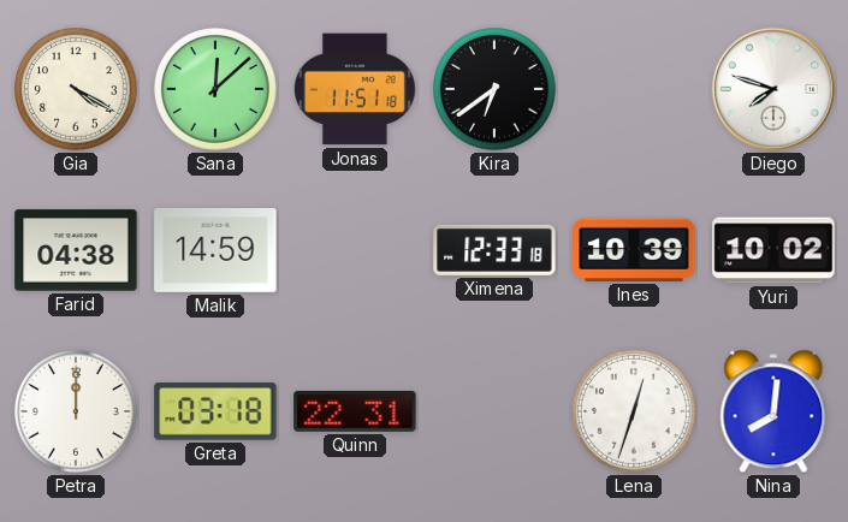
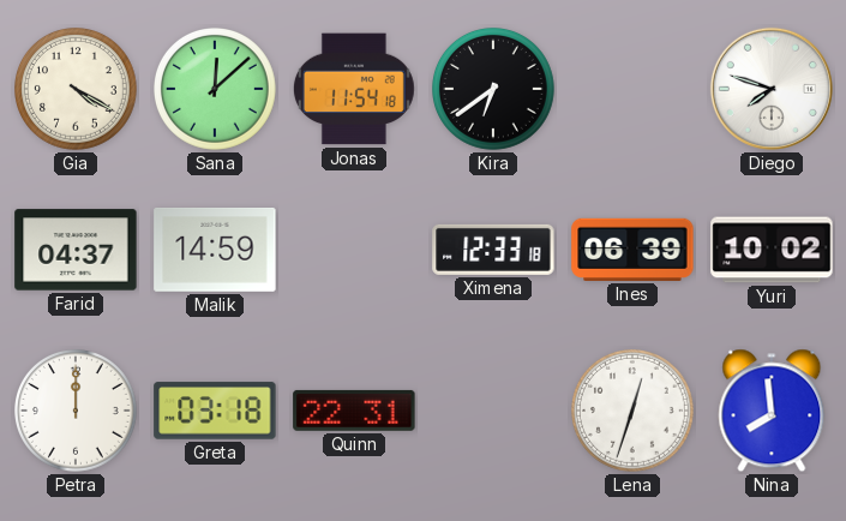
Jonas: 11:51 -> 11:54 (354, 89)
Farid: 04:38 -> 04:37 (76, 250)
Ines: 10:39 -> 06:39 (632, 250)
Nina: 8:01 -> 7:59 (772, 411)
